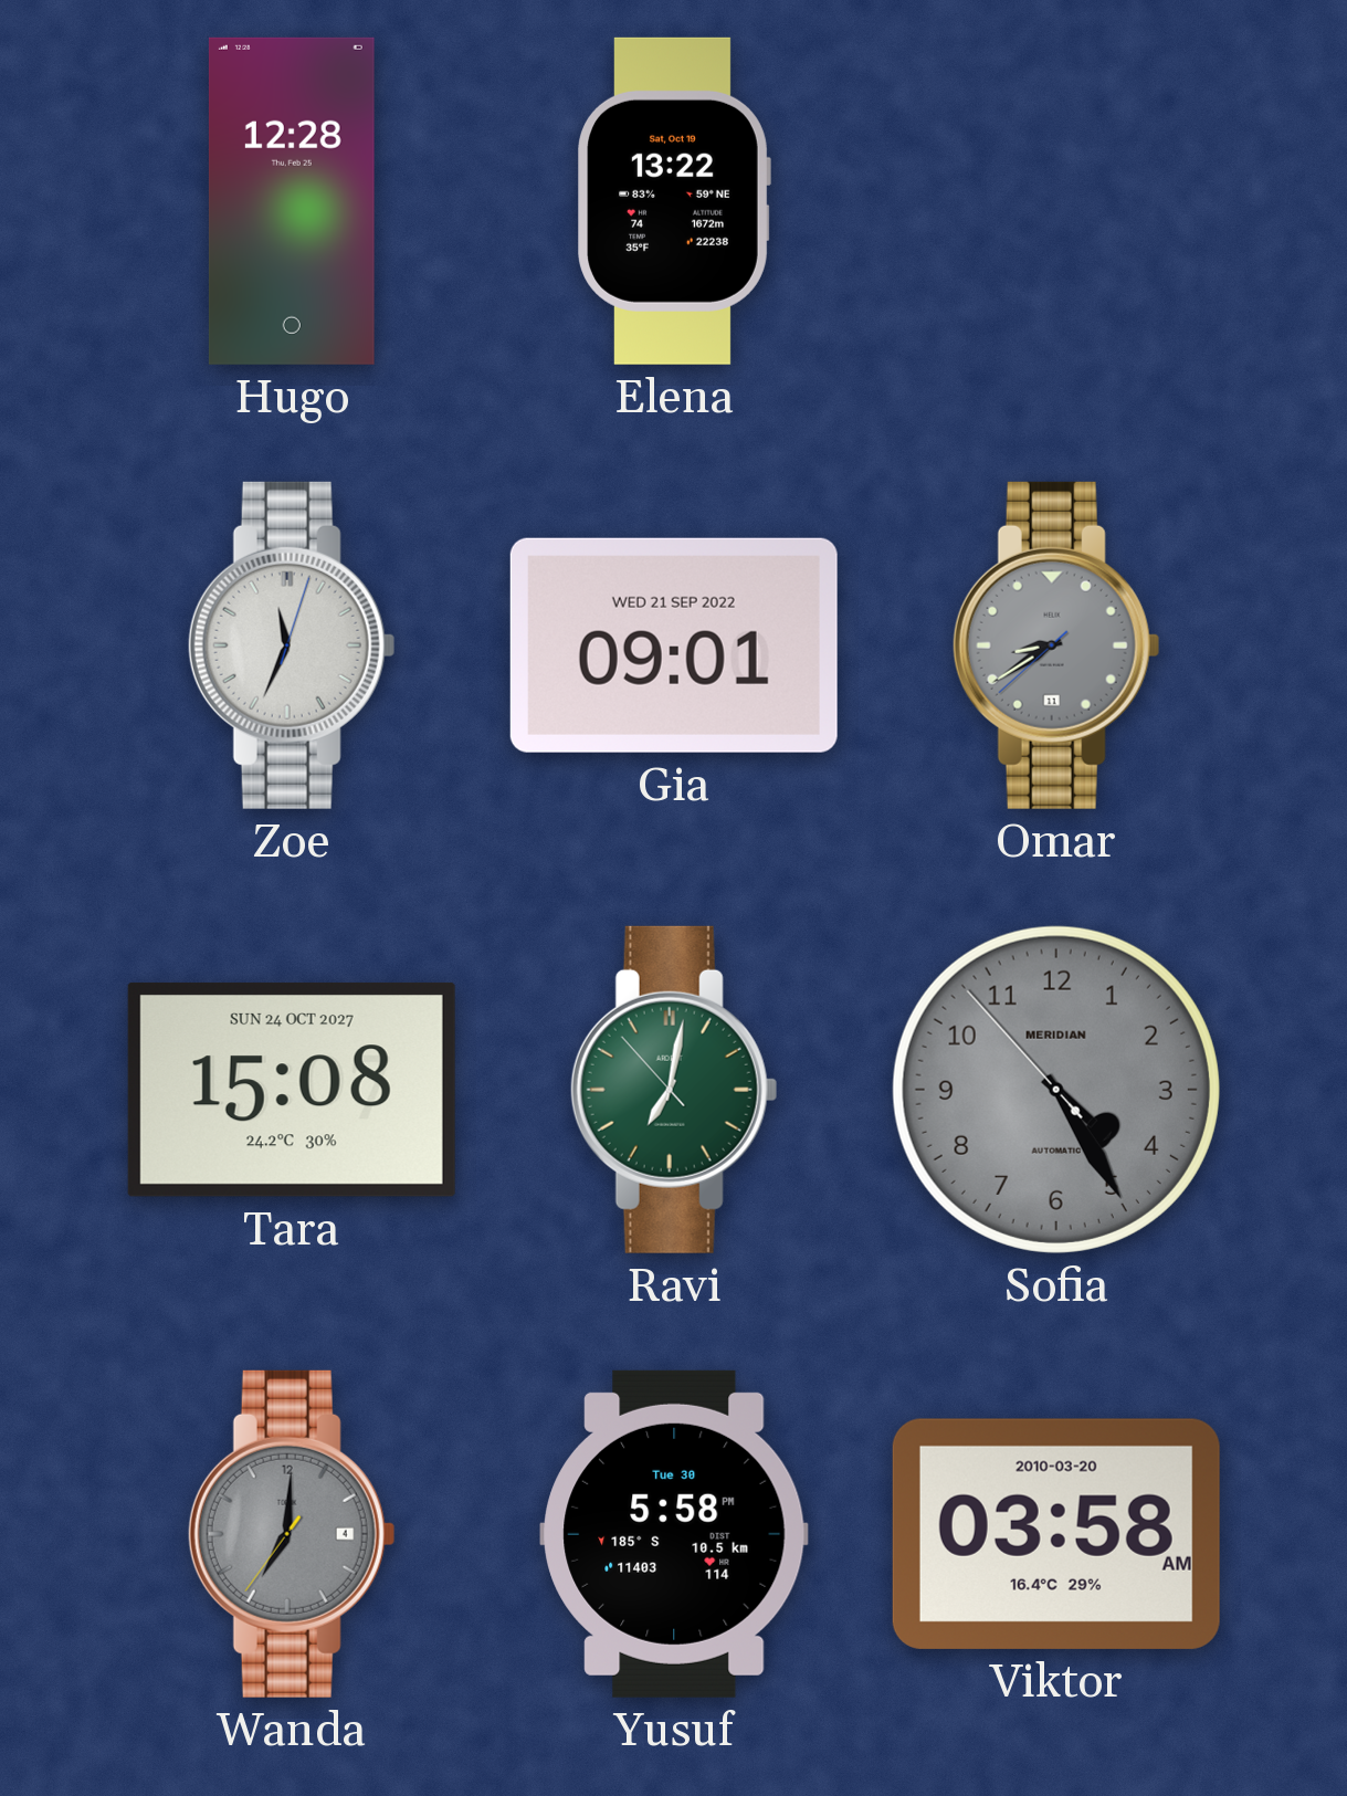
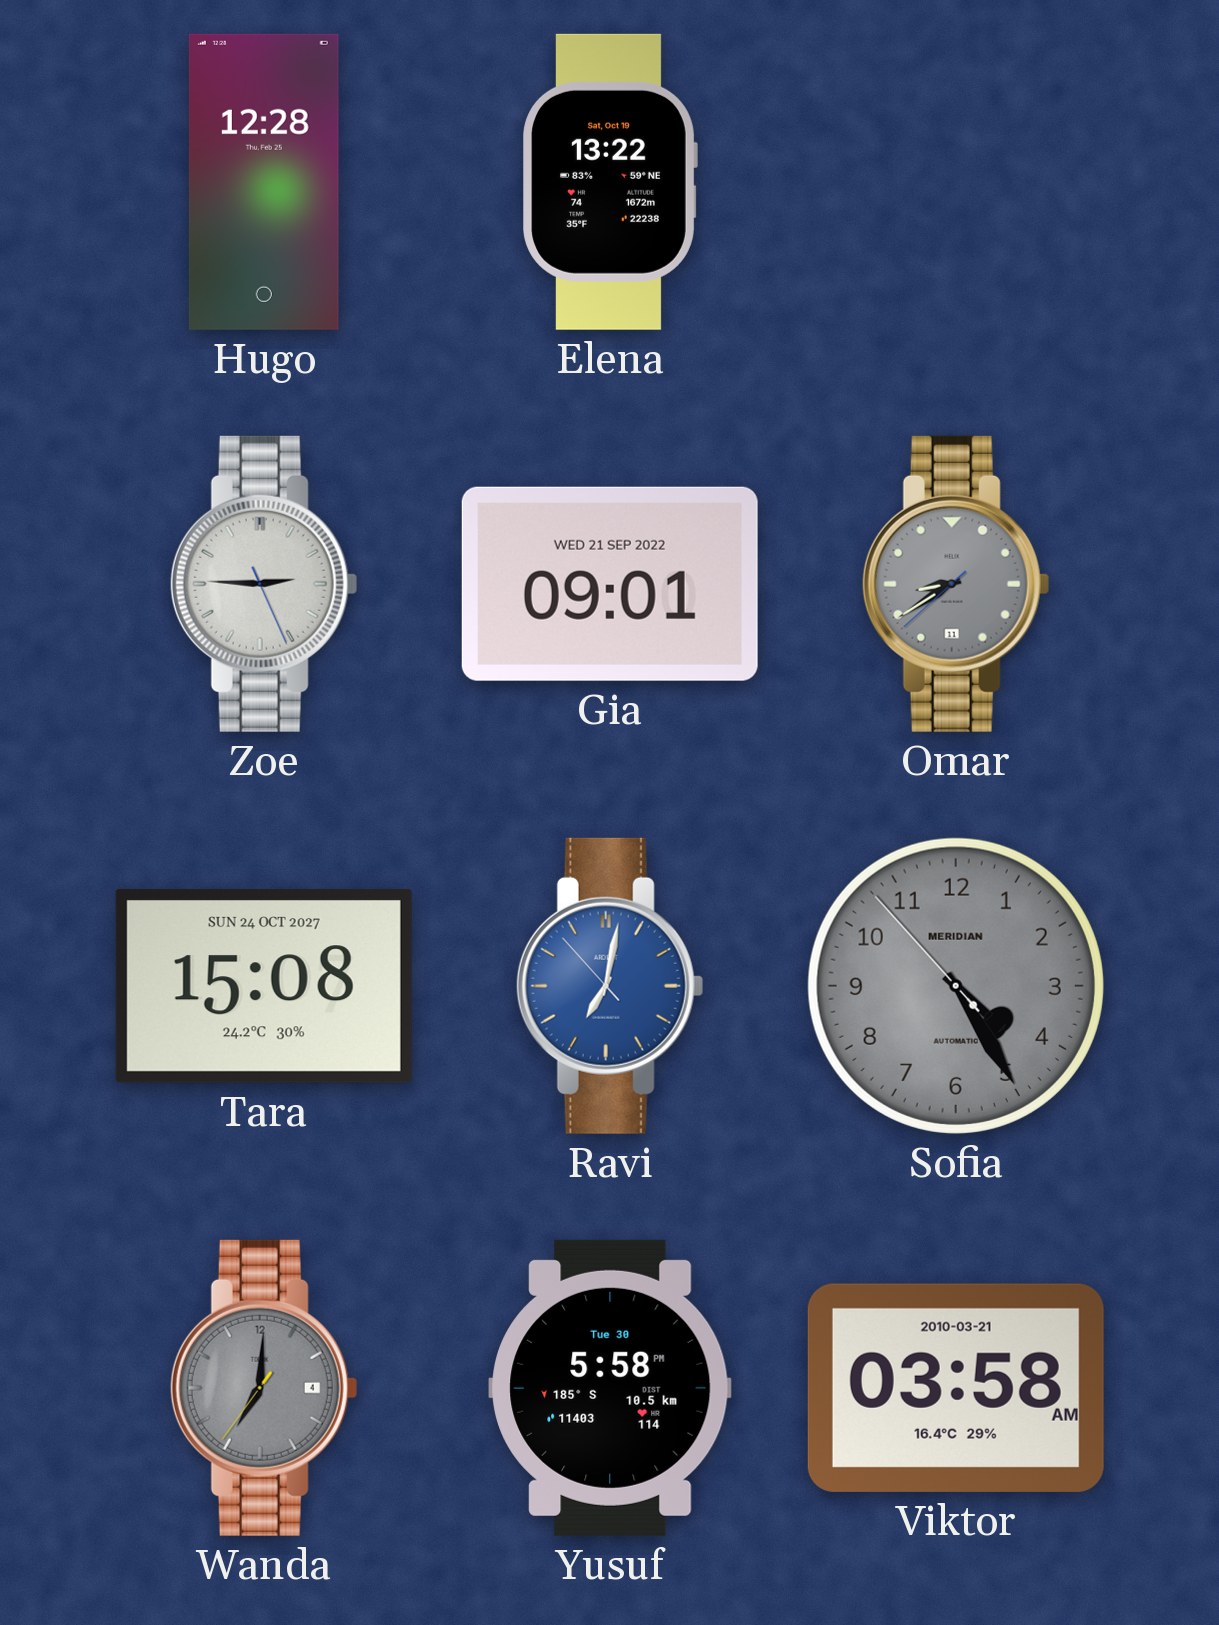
Zoe: 11:34 -> 2:45 (264, 584)
Ravi dial: green -> blue (610, 986)
Viktor date: 2010-03-20 -> 2010-03-21 (956, 1388)
